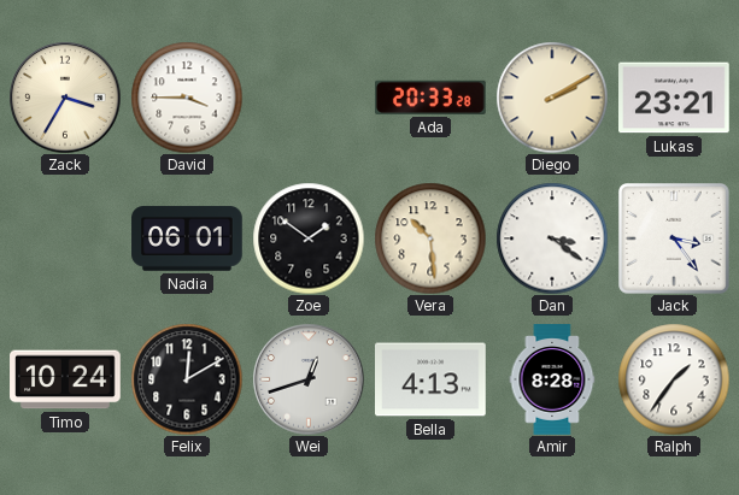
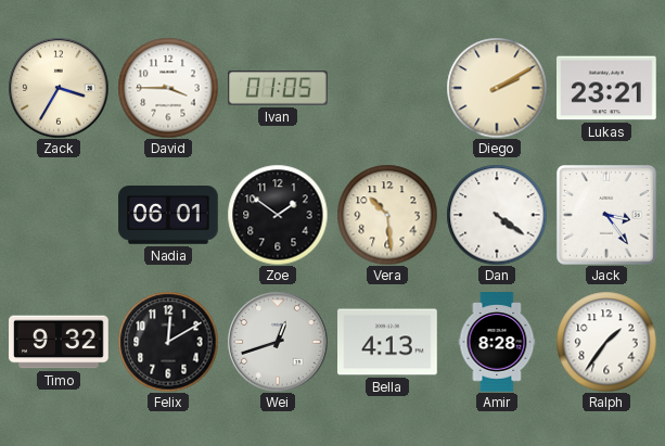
Ivan: none -> 01:05 (279, 88)
Ada: 20:33 -> none (432, 98)
Dan: 3:21 -> 4:21 (497, 215)
Timo: 10:24 -> 9:32 (59, 342)
